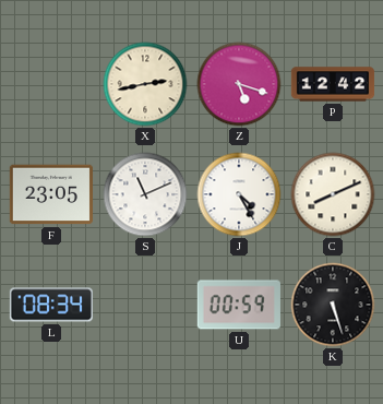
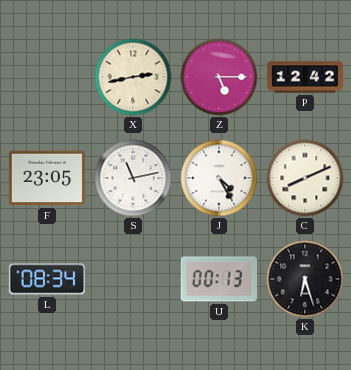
Z: 5:18 -> 5:15 (219, 77)
S: 11:11 -> 11:13 (133, 178)
U: 00:59 -> 00:13 (219, 279)
K: 5:27 -> 6:27 (305, 279)
